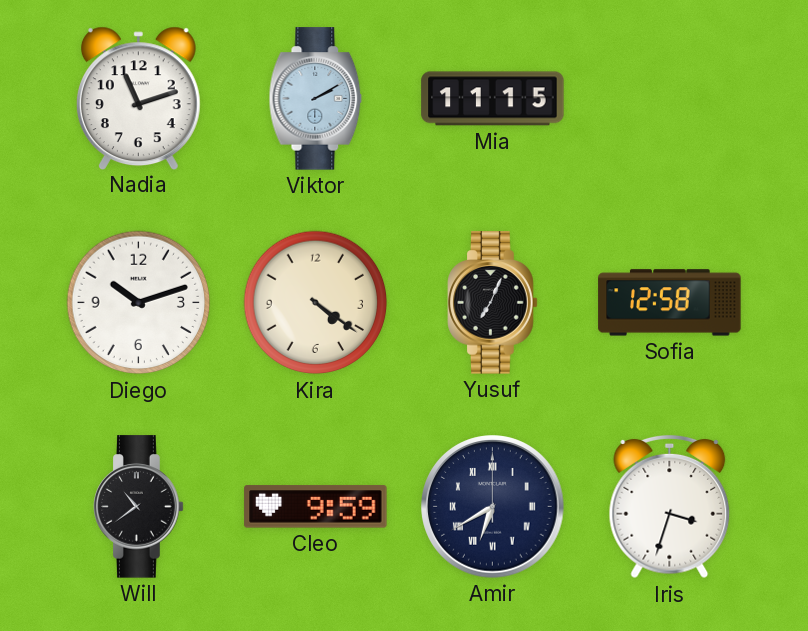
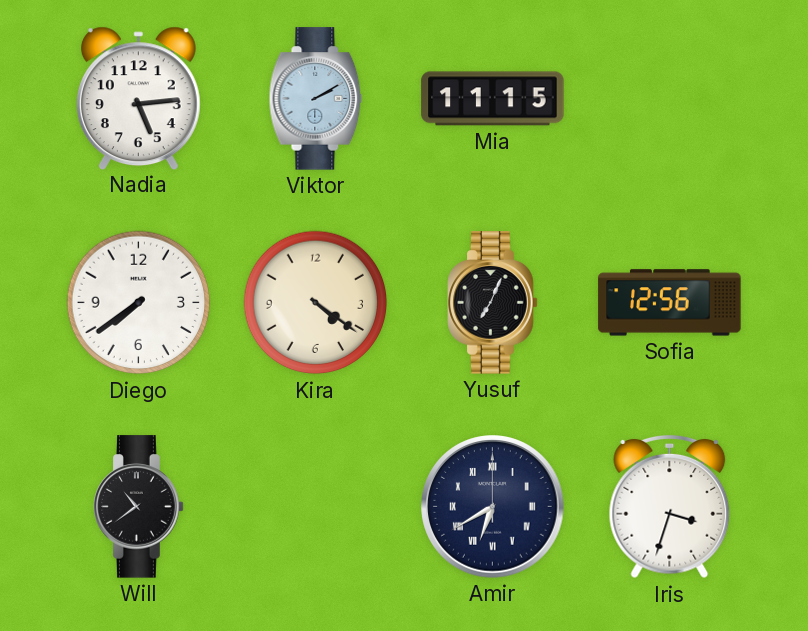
Nadia: 11:12 -> 5:14 (138, 98)
Diego: 10:12 -> 7:39 (139, 303)
Sofia: 12:58 -> 12:56 (670, 303)
Cleo: 9:59 -> none (316, 507)
